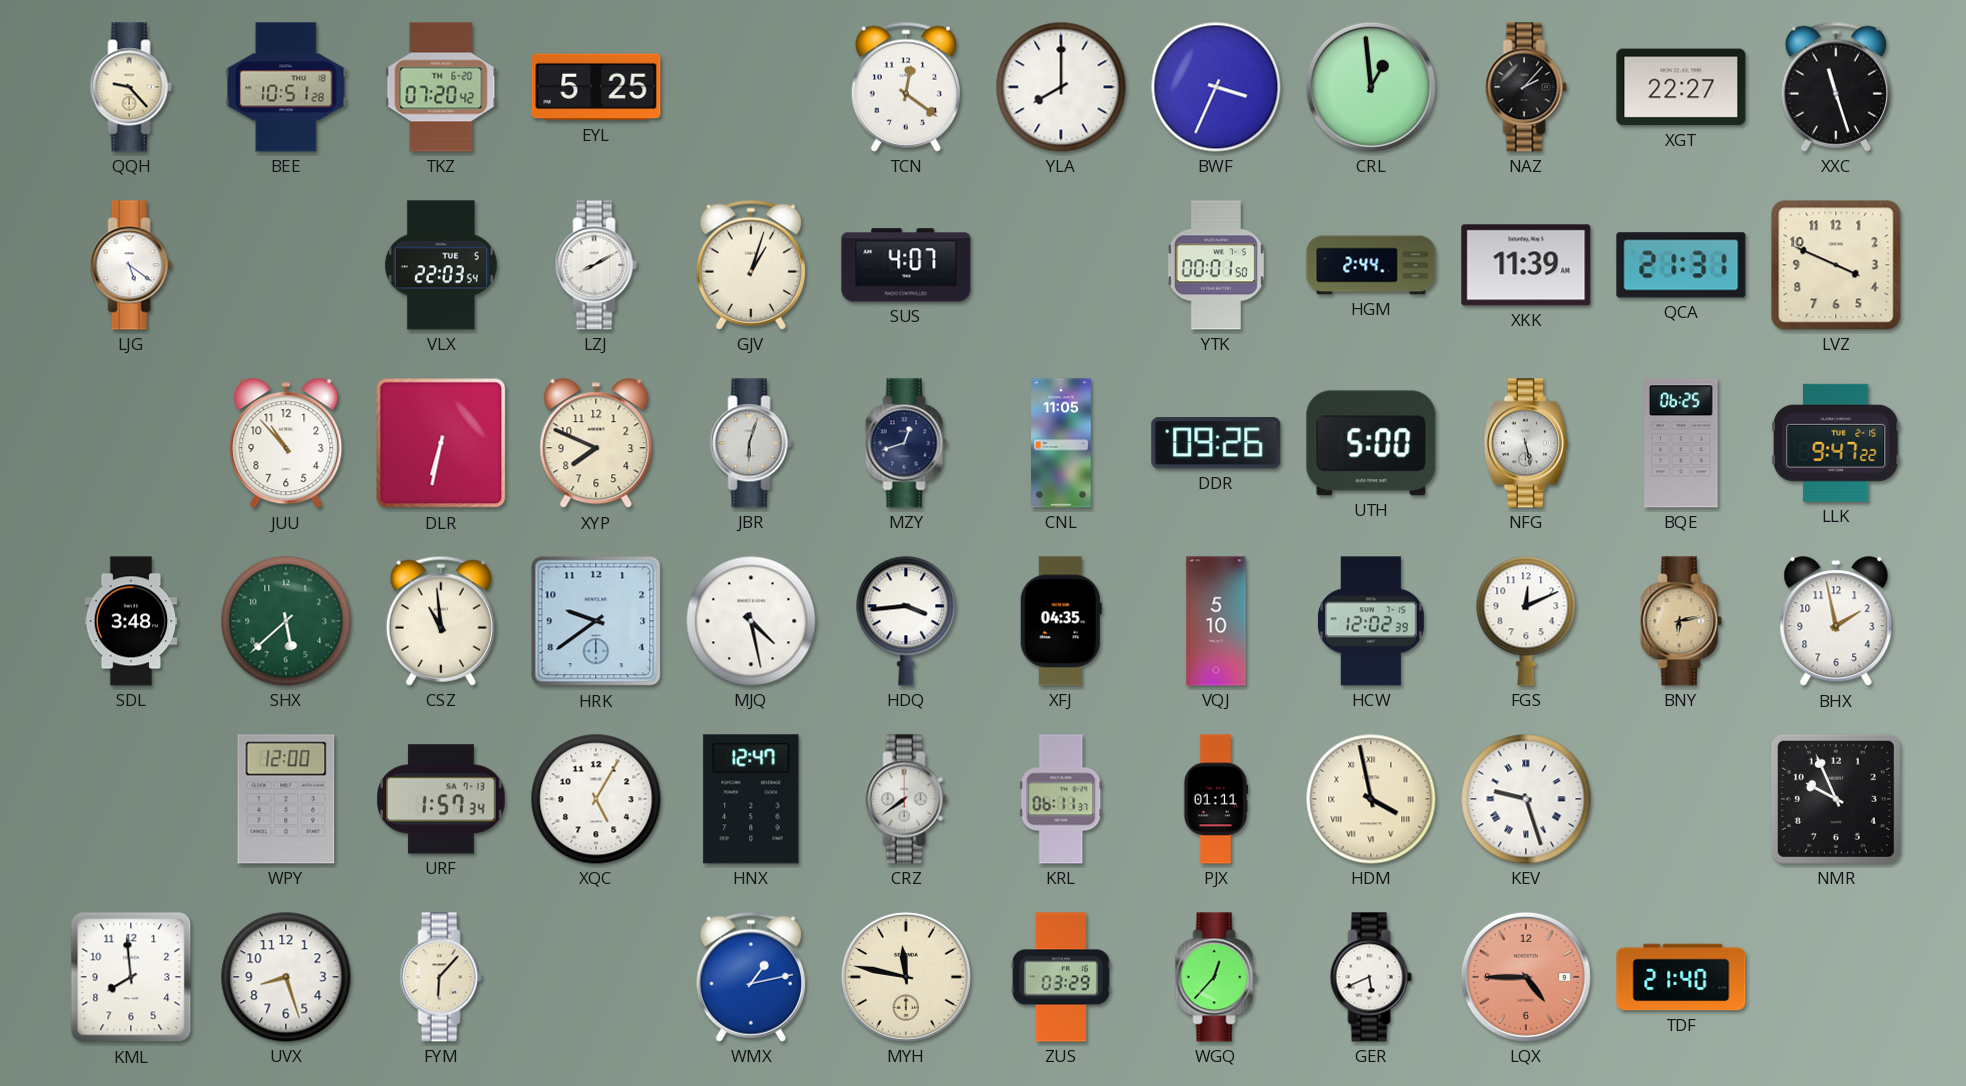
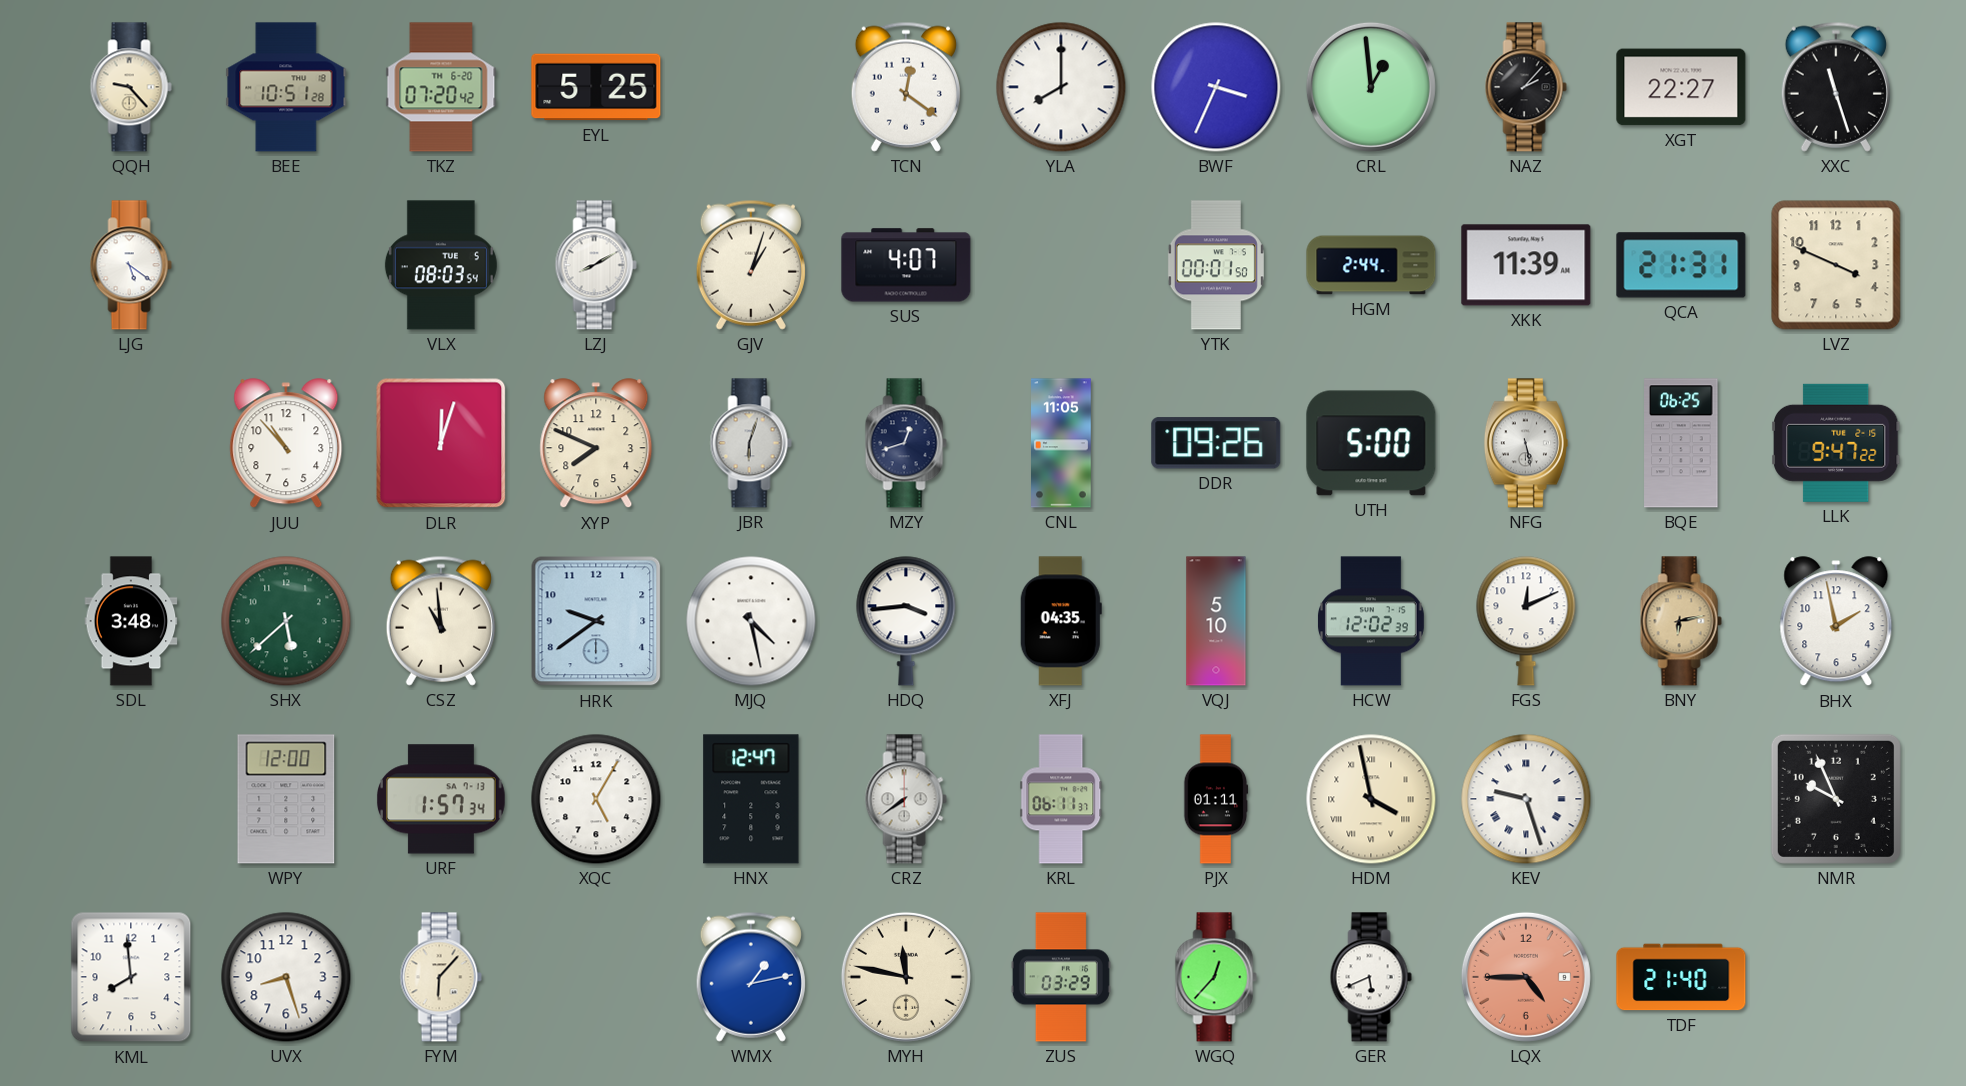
VLX: 22:03 -> 08:03 (441, 265)
DLR: 6:32 -> 12:03 (441, 443)
